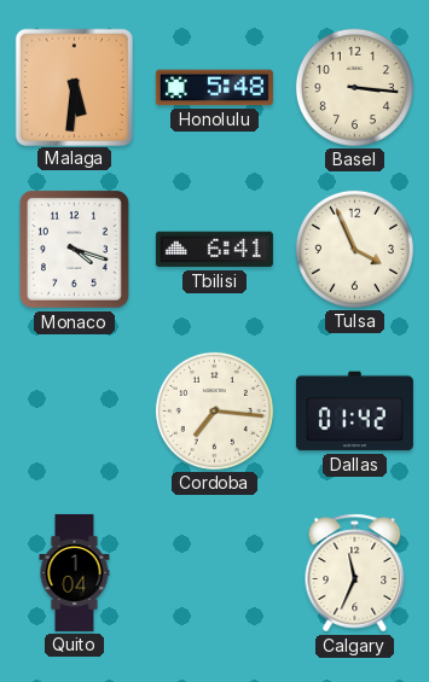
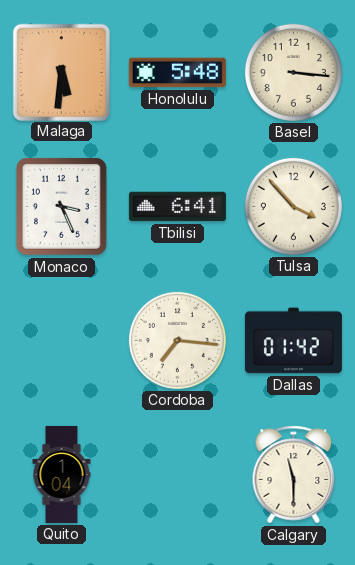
Monaco: 4:18 -> 3:26 (61, 206)
Tulsa: 3:56 -> 3:53 (293, 206)
Calgary: 11:34 -> 11:30 (294, 475)
